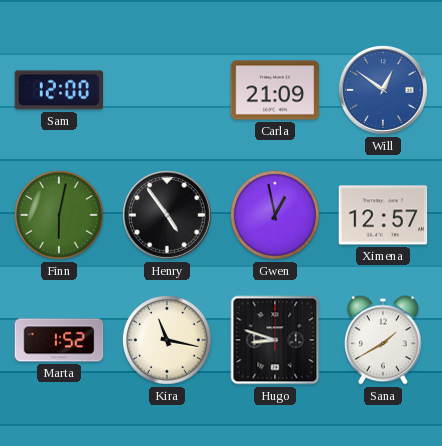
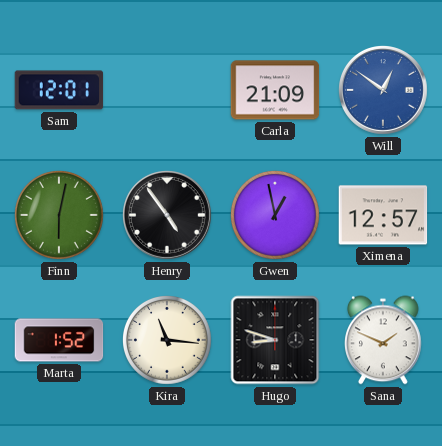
Sam: 12:00 -> 12:01 (59, 90)
Kira: 11:17 -> 11:16 (168, 341)
Sana: 1:40 -> 1:49 (384, 340)
